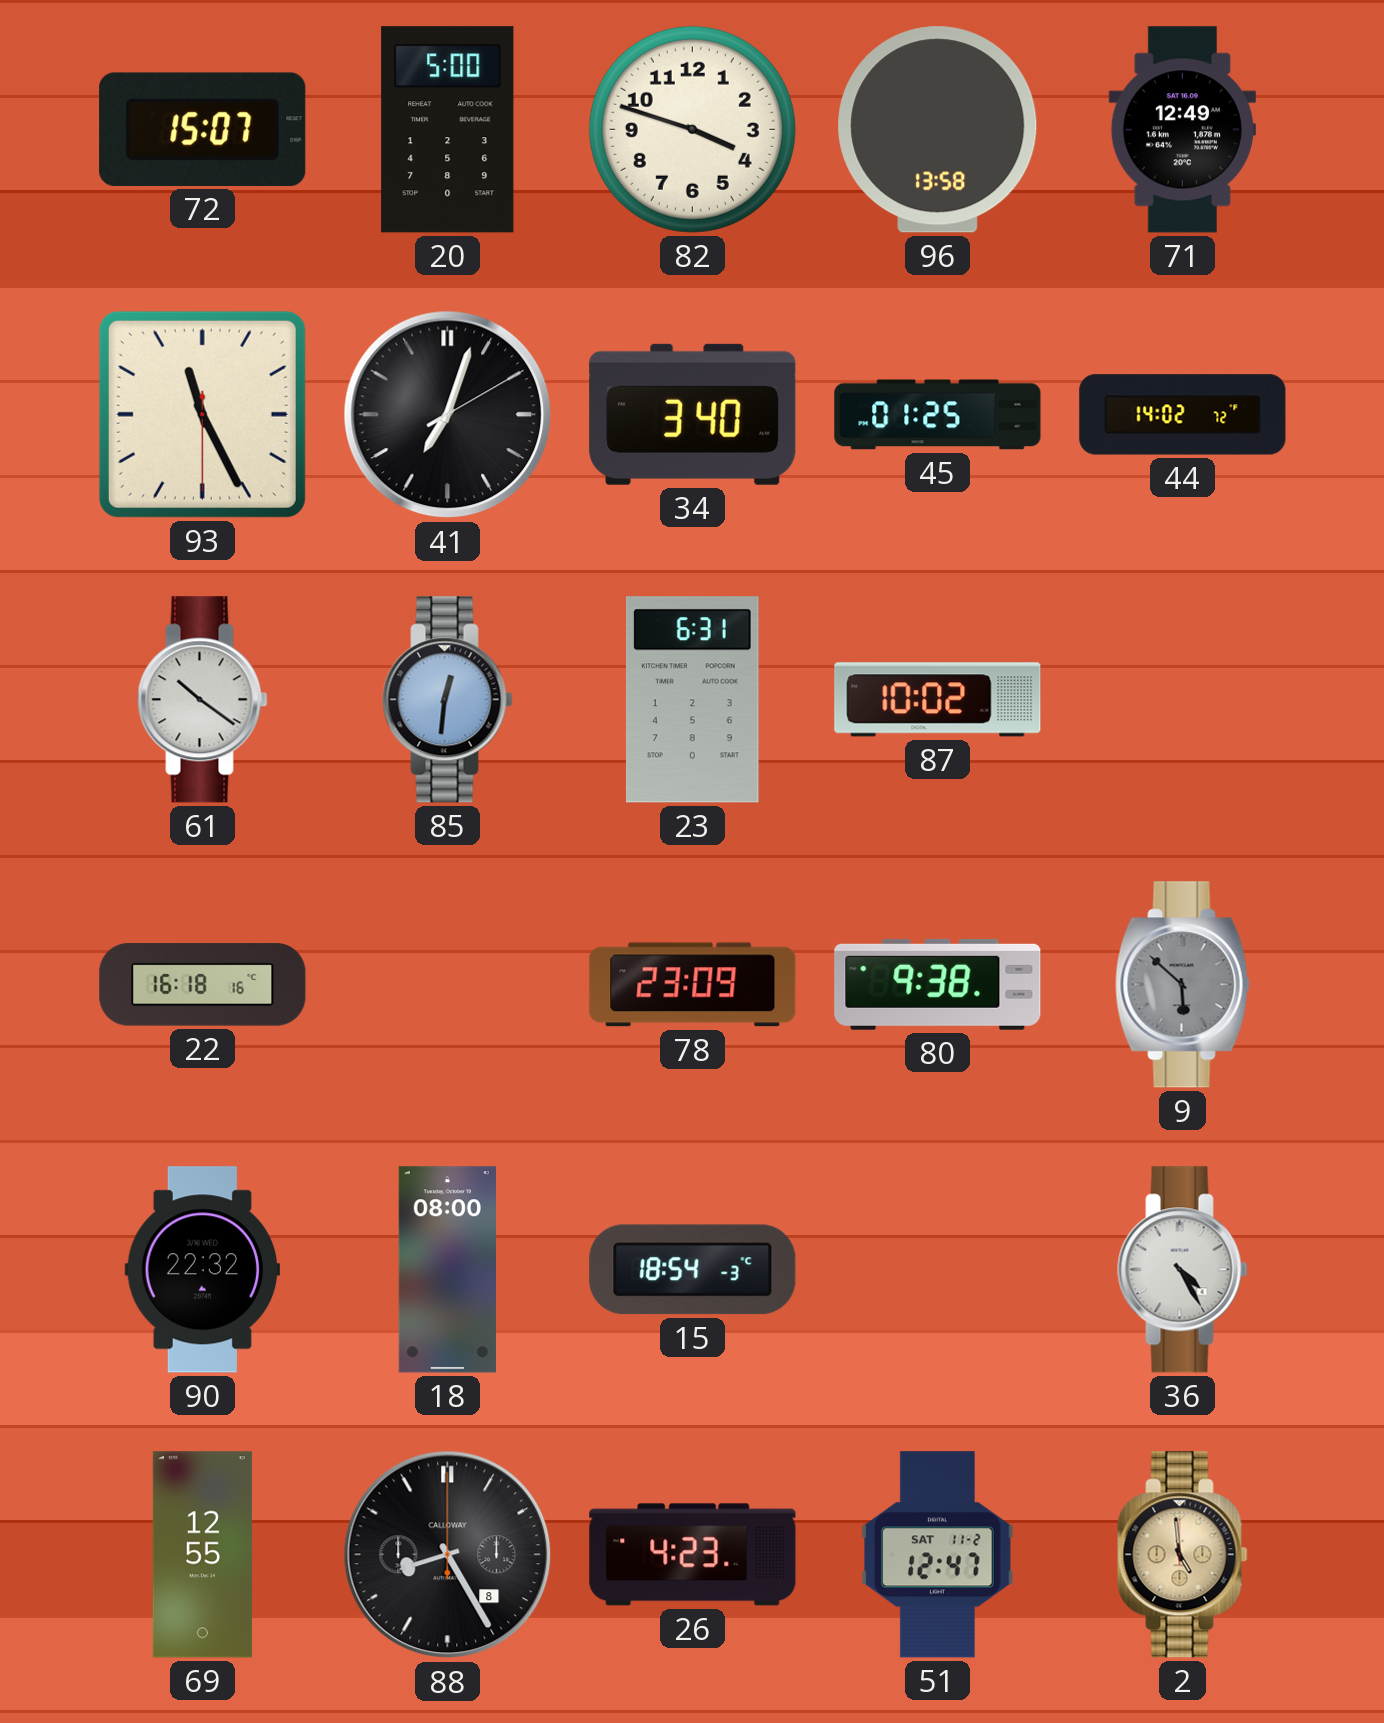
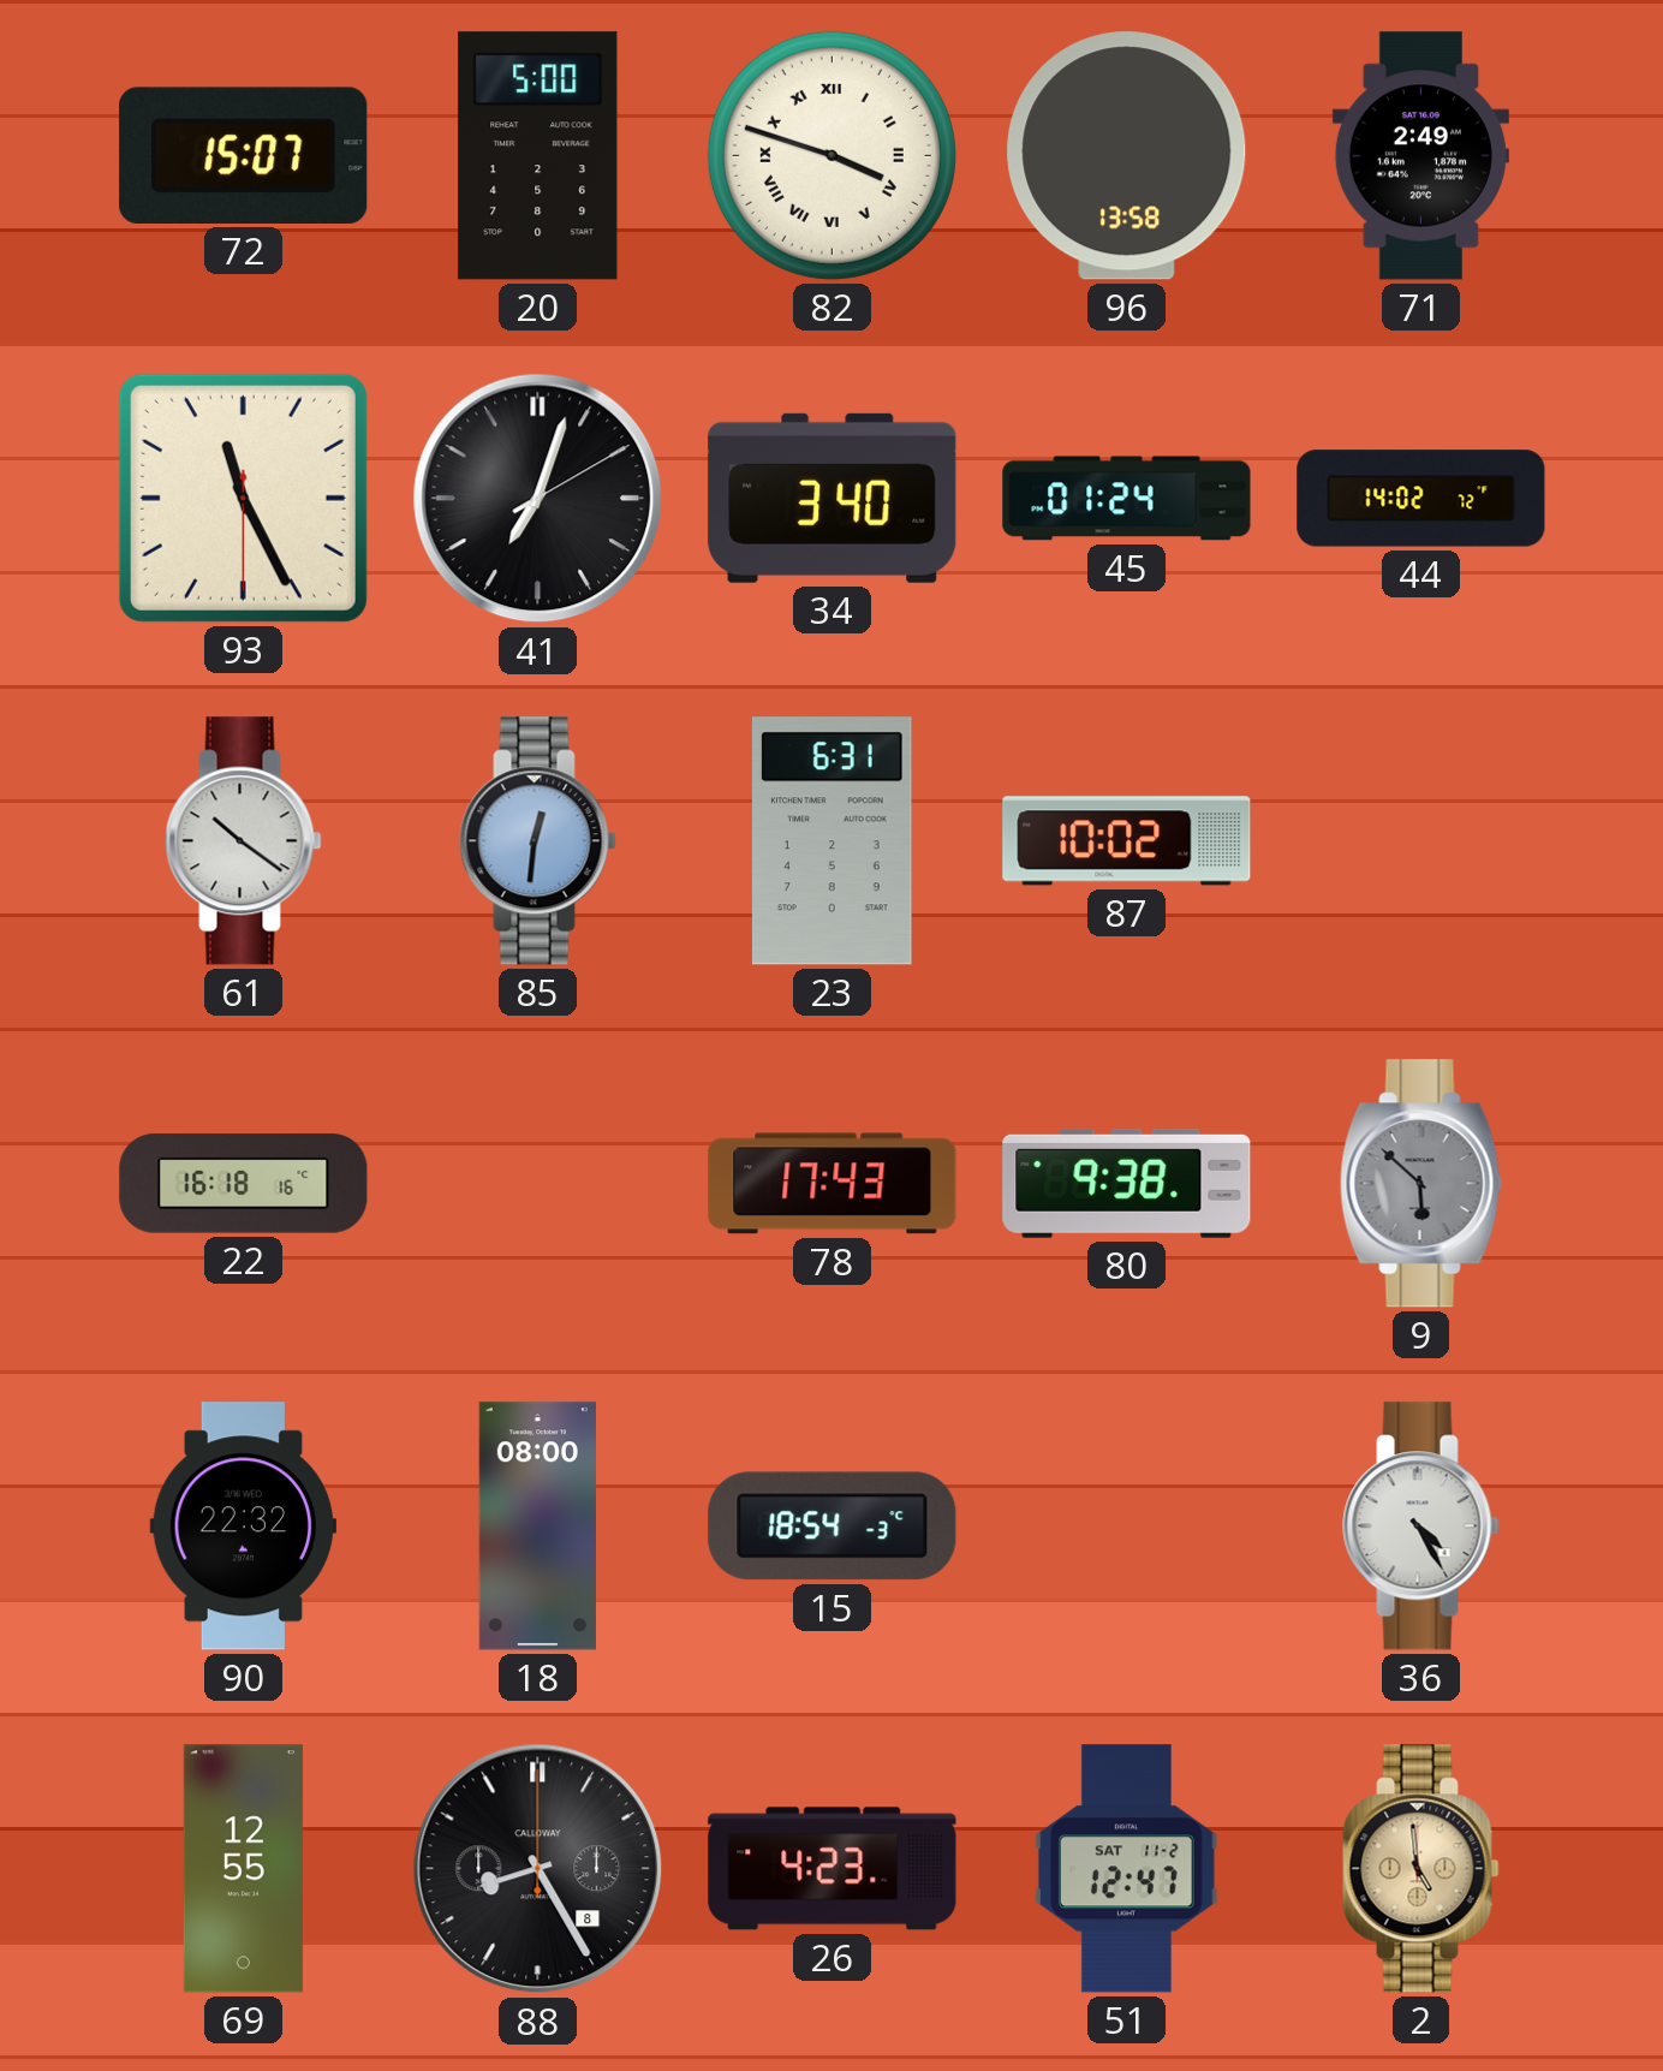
82 numerals: Arabic -> Roman (831, 155)
71: 12:49 -> 2:49 (1420, 156)
45: 01:25 -> 01:24 (1127, 499)
78: 23:09 -> 17:43 (833, 1184)
